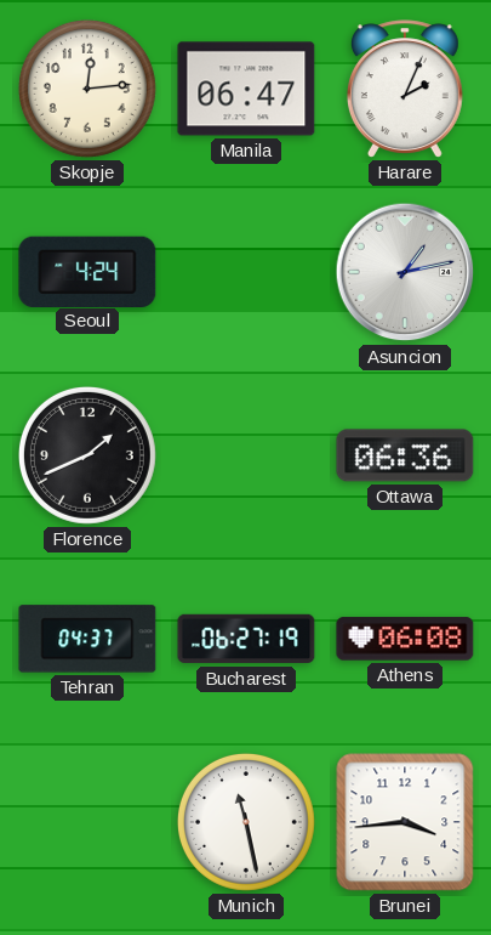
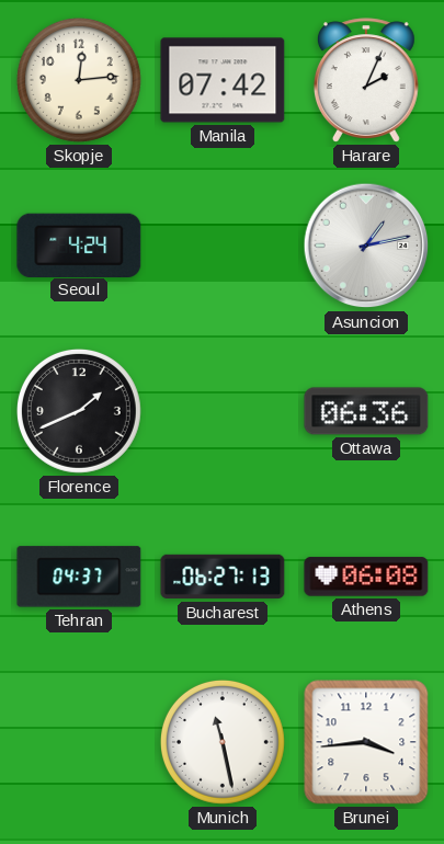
Manila: 06:47 -> 07:42 (223, 80)
Bucharest: 06:27:19 -> 06:27:13 (223, 577)
